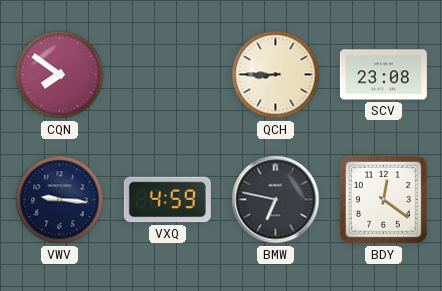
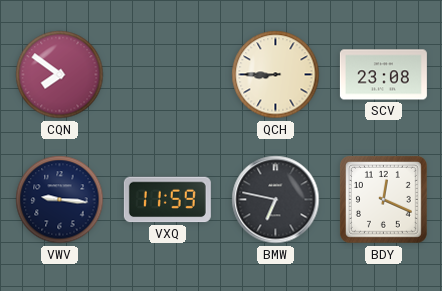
VXQ: 4:59 -> 11:59 (167, 200)
BDY: 12:21 -> 12:19 (383, 199)
